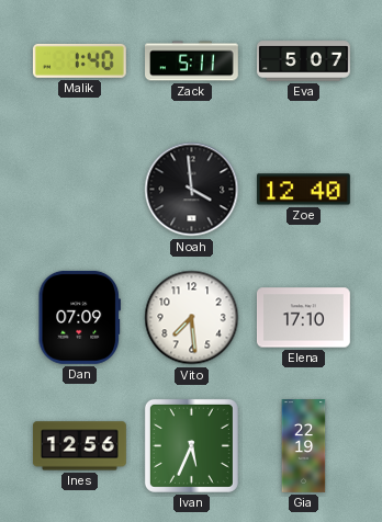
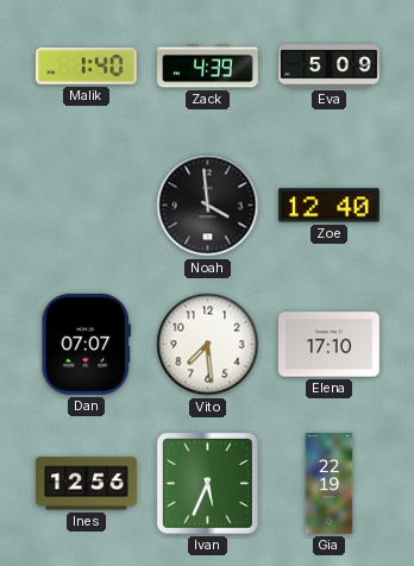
Zack: 5:11 -> 4:39 (208, 67)
Eva: 5:07 -> 5:09 (330, 67)
Dan: 07:09 -> 07:07 (86, 344)
